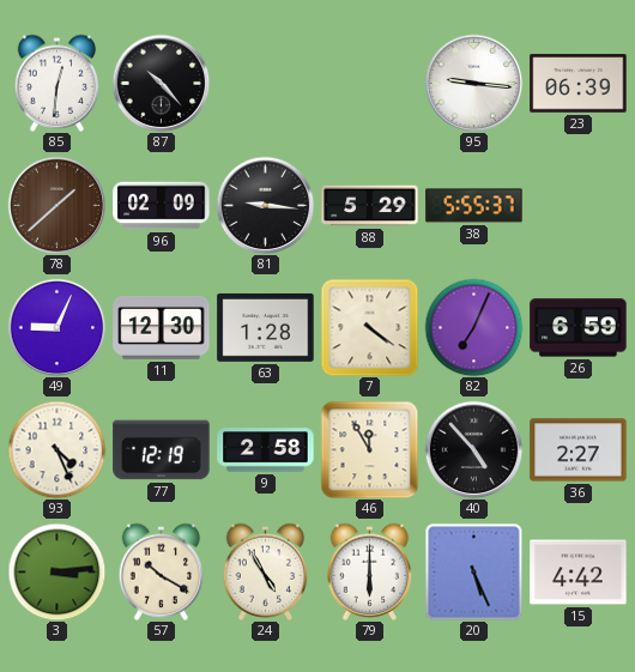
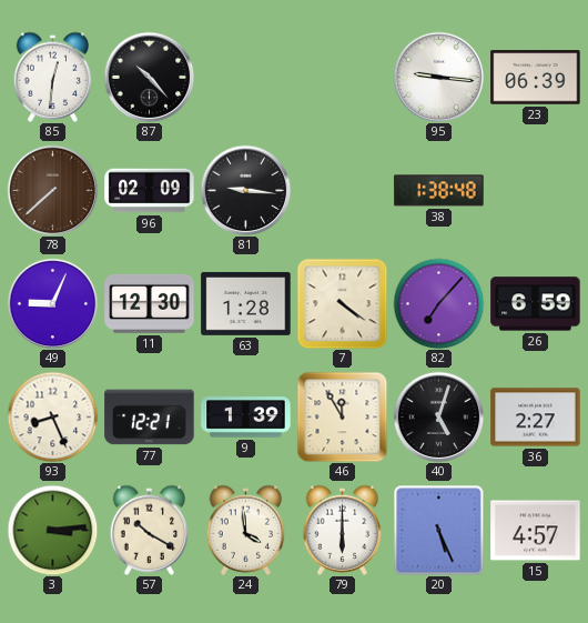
78: 1:38 -> 7:38 (52, 190)
88: 5:29 -> none (370, 206)
38: 5:55 -> 1:38 (439, 191)
82: 7:04 -> 7:07 (438, 303)
93: 4:26 -> 8:26 (52, 416)
77: 12:19 -> 12:21 (150, 418)
9: 2:58 -> 1:39 (246, 418)
40: 4:53 -> 5:03 (438, 416)
24: 4:55 -> 3:59 (246, 530)
15: 4:42 -> 4:57 (536, 531)
